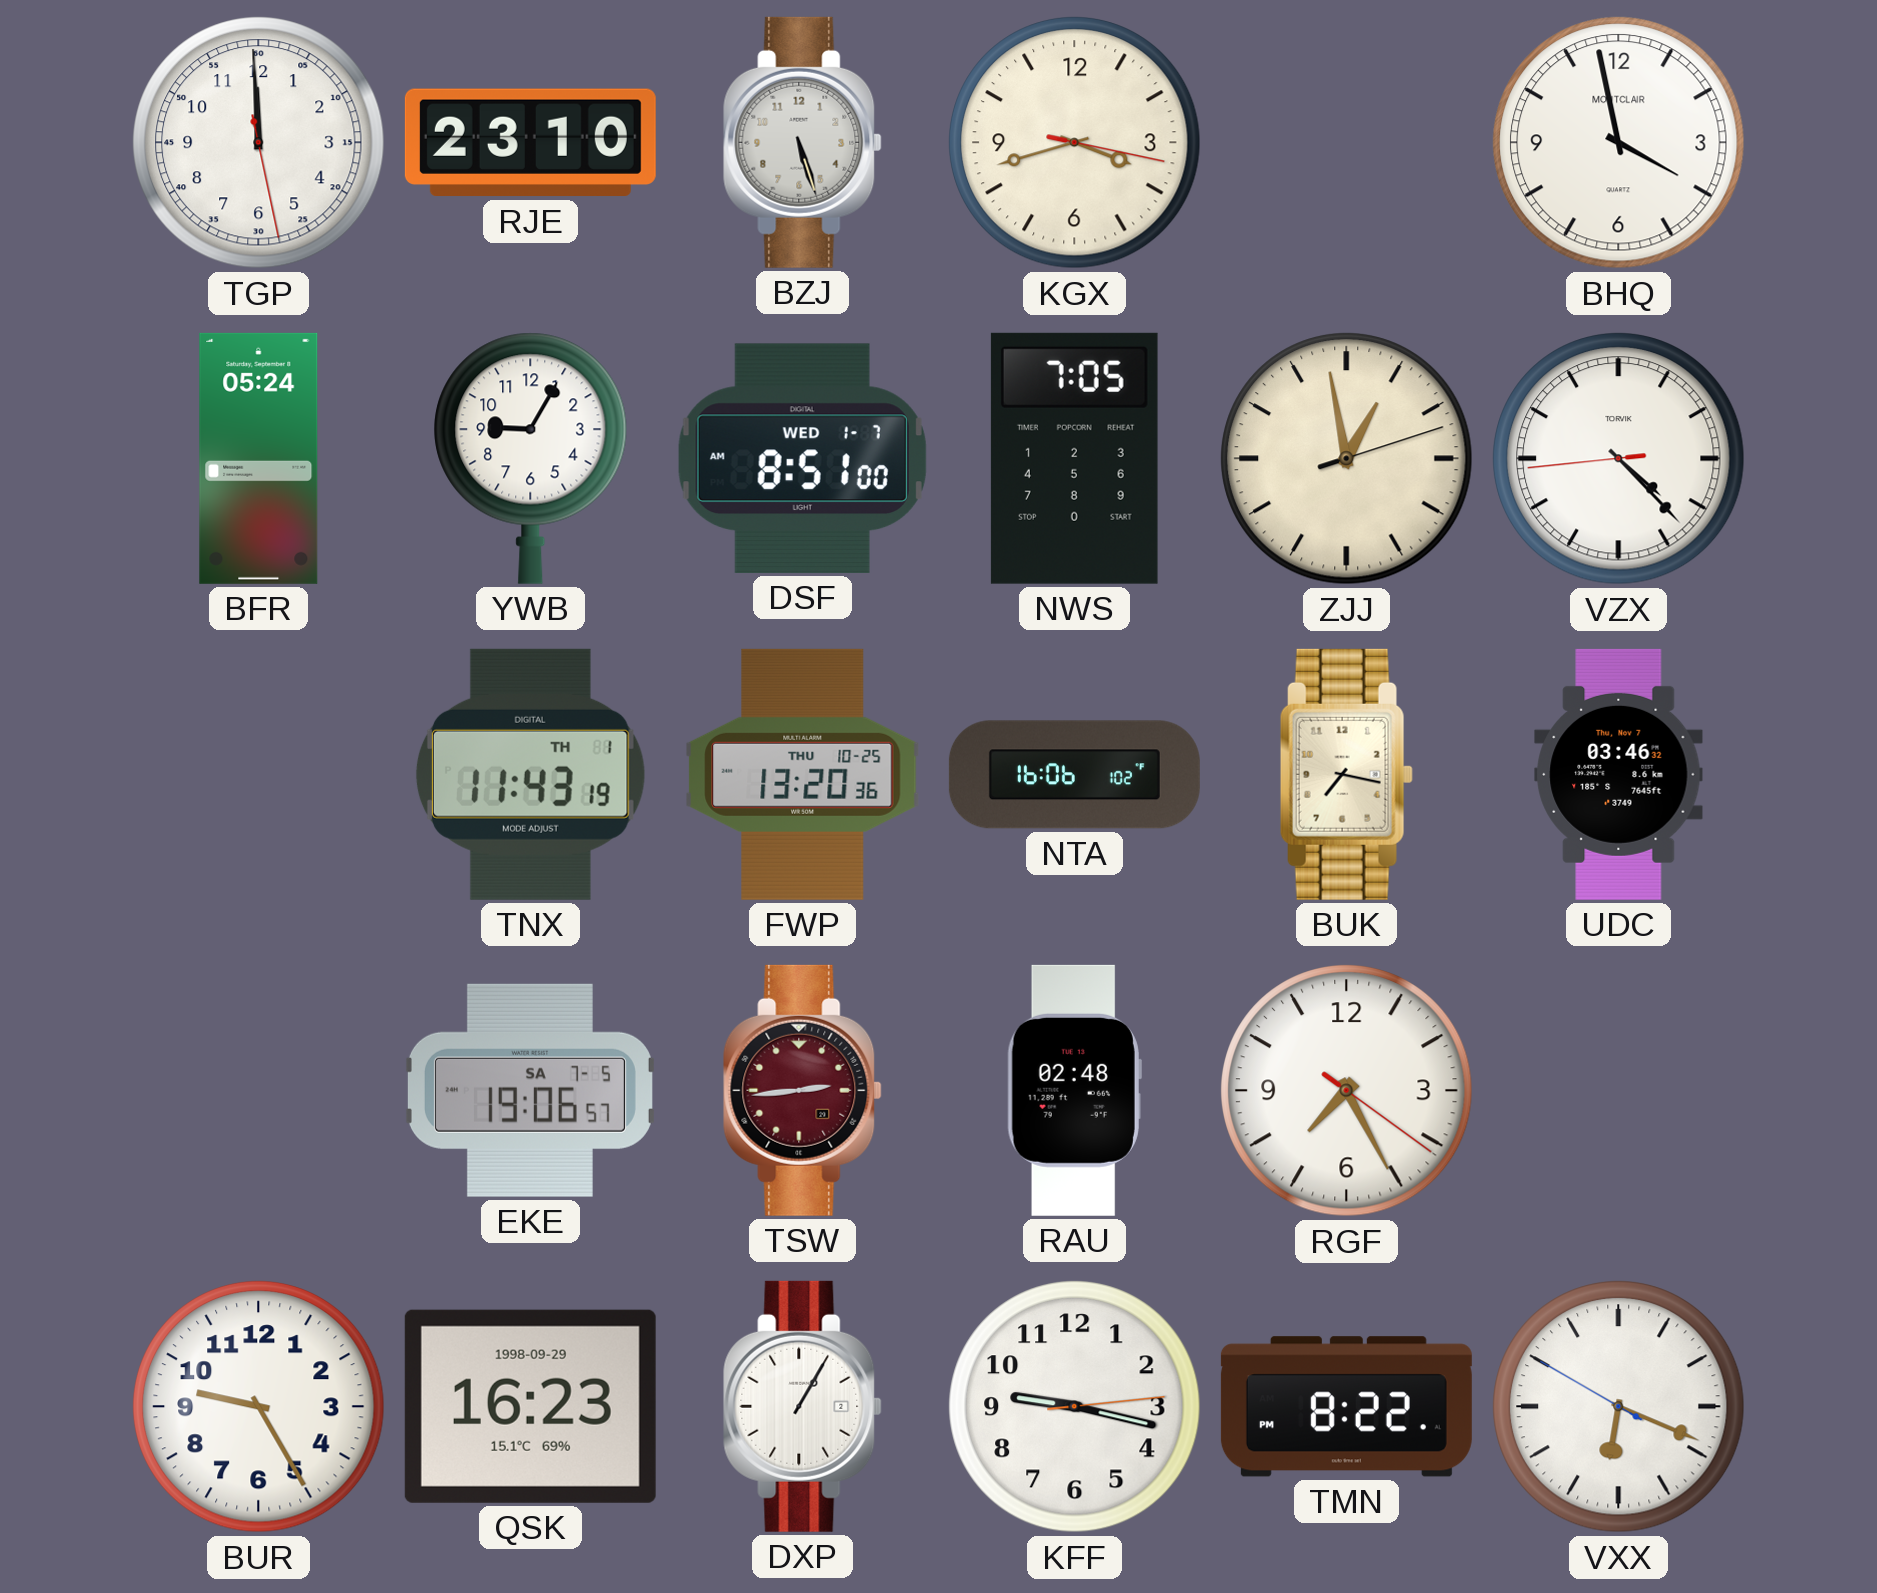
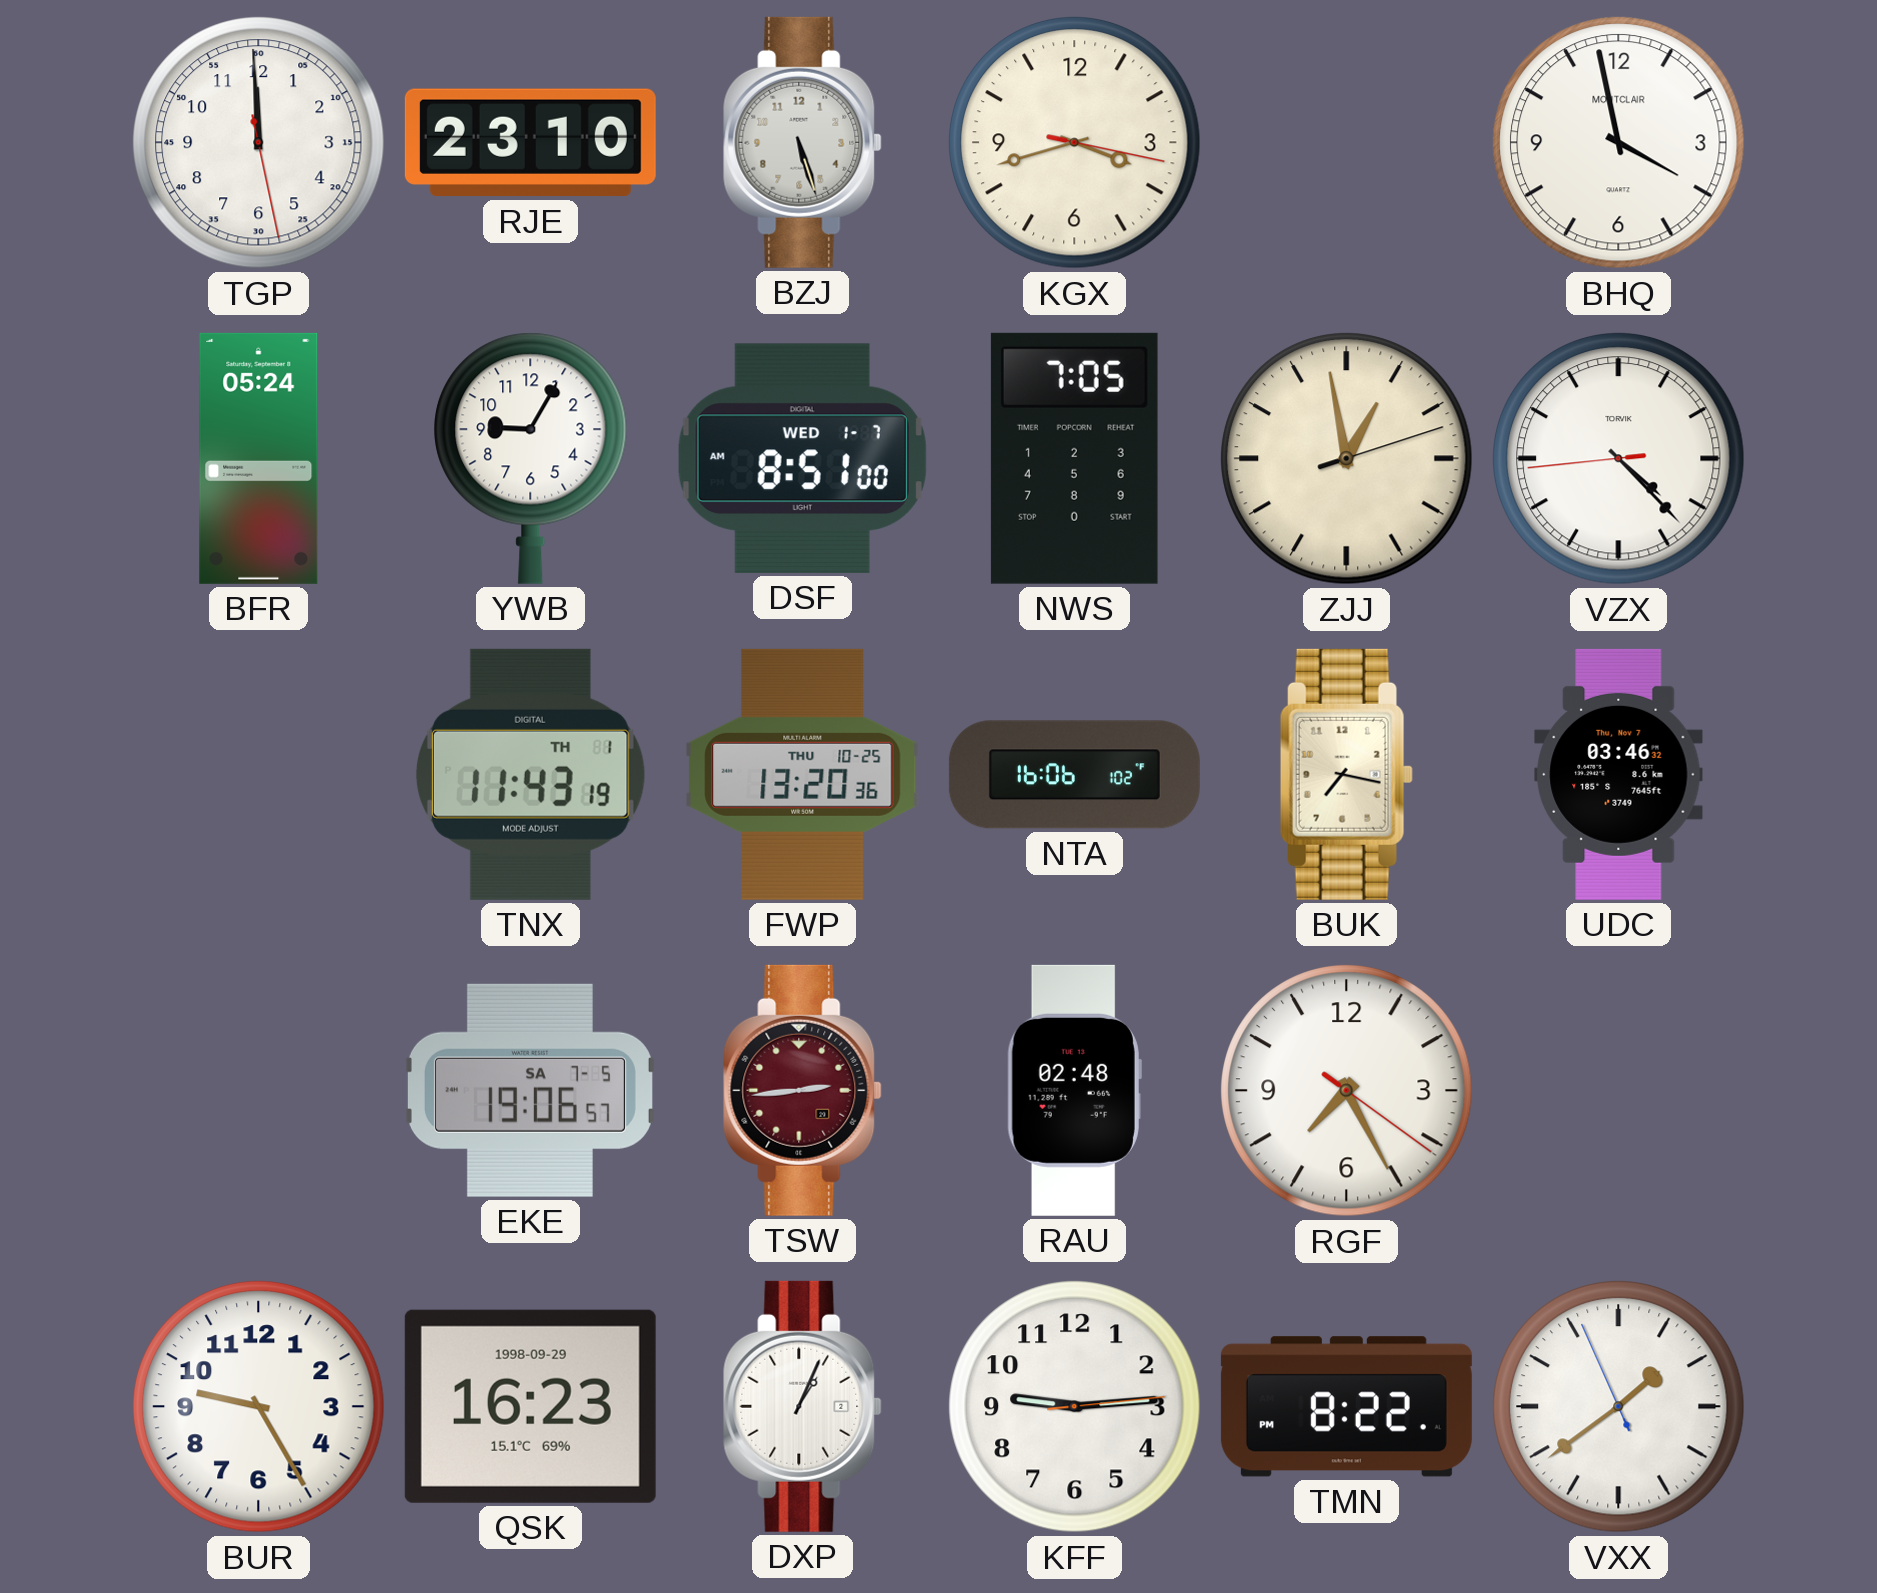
DXP: 1:05 -> 1:04 (803, 1406)
KFF: 9:17 -> 9:14 (1075, 1407)
VXX: 6:18 -> 1:38 (1619, 1407)
